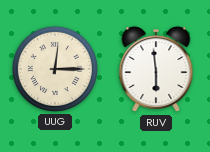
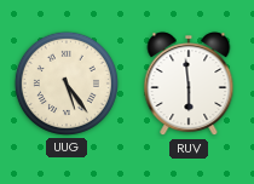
UUG: 12:15 -> 5:24 (67, 84)
